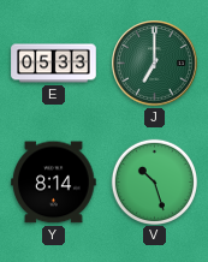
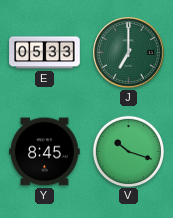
Y: 8:14 -> 8:45 (45, 152)
V: 10:27 -> 10:18 (128, 151)
